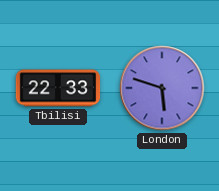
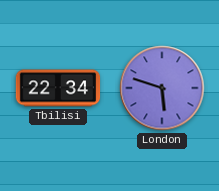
Tbilisi: 22:33 -> 22:34 (58, 88)
